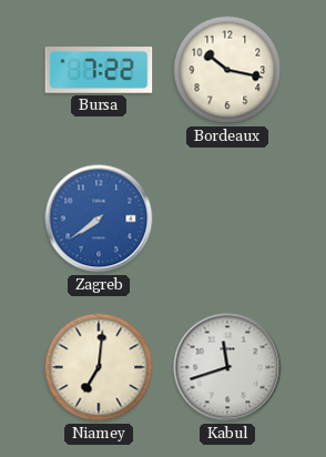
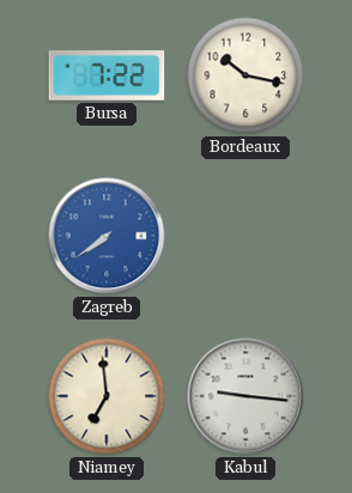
Niamey: 7:01 -> 6:59 (107, 396)
Kabul: 11:42 -> 9:16 (245, 396)
